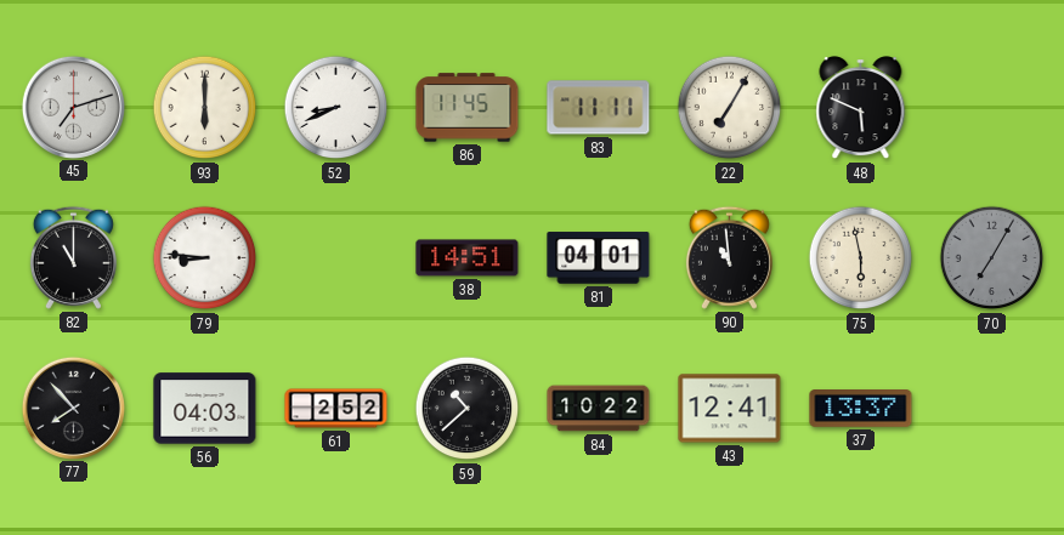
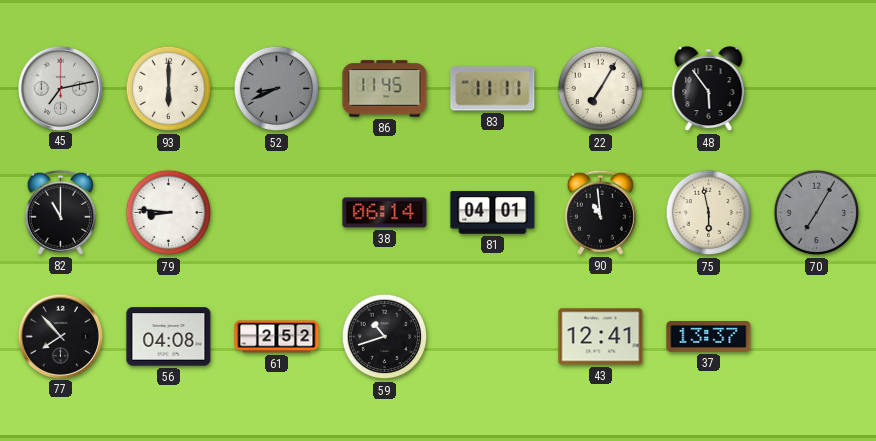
45: 7:12 -> 7:13 (60, 88)
52 dial: white -> grey (277, 89)
48: 5:49 -> 5:54 (709, 89)
38: 14:51 -> 06:14 (385, 213)
56: 04:03 -> 04:08 (169, 337)
59: 10:38 -> 10:42 (385, 337)
84: 10:22 -> none (599, 409)
